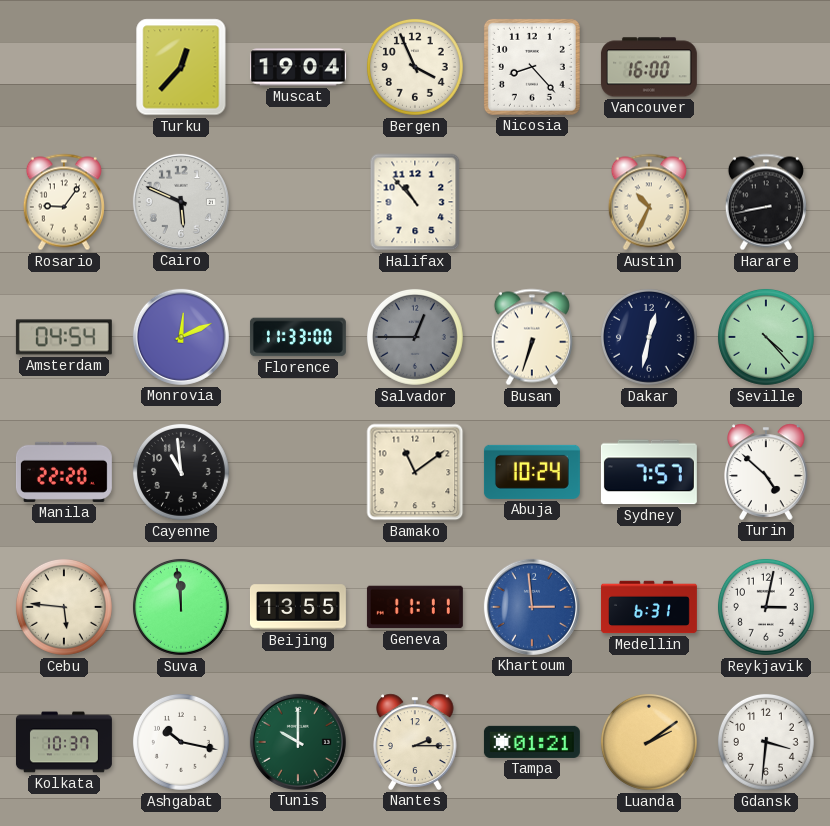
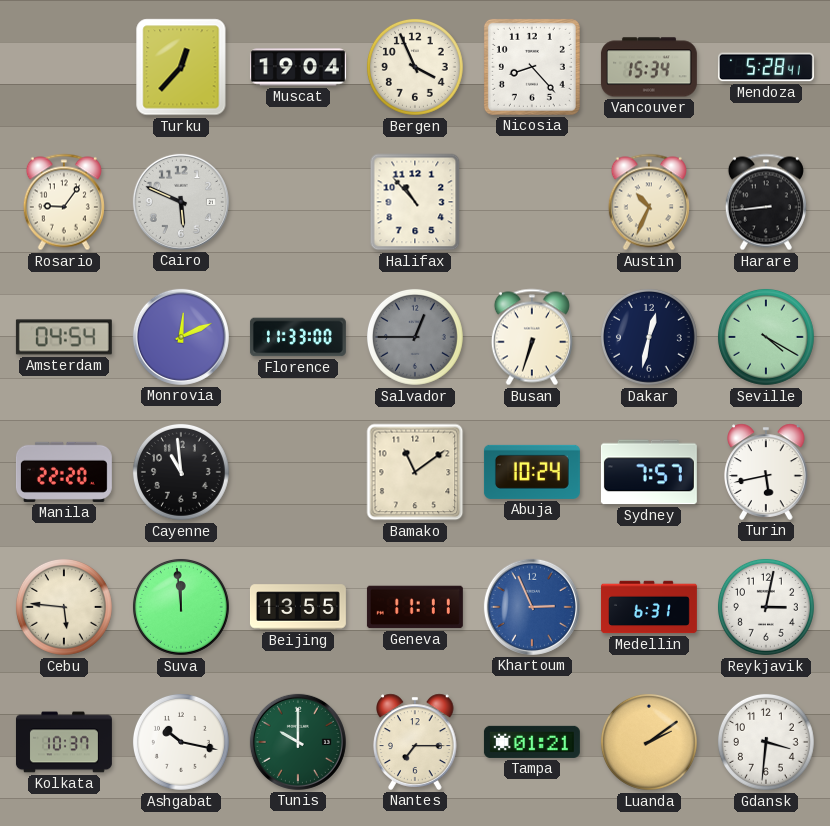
Vancouver: 16:00 -> 15:34 (649, 67)
Mendoza: none -> 5:28 (766, 67)
Harare: 8:43 -> 8:44 (766, 202)
Seville: 4:23 -> 4:20 (766, 337)
Turin: 4:52 -> 5:43 (766, 472)
Khartoum: 2:59 -> 2:56 (532, 607)
Nantes: 2:15 -> 7:15 (415, 742)
